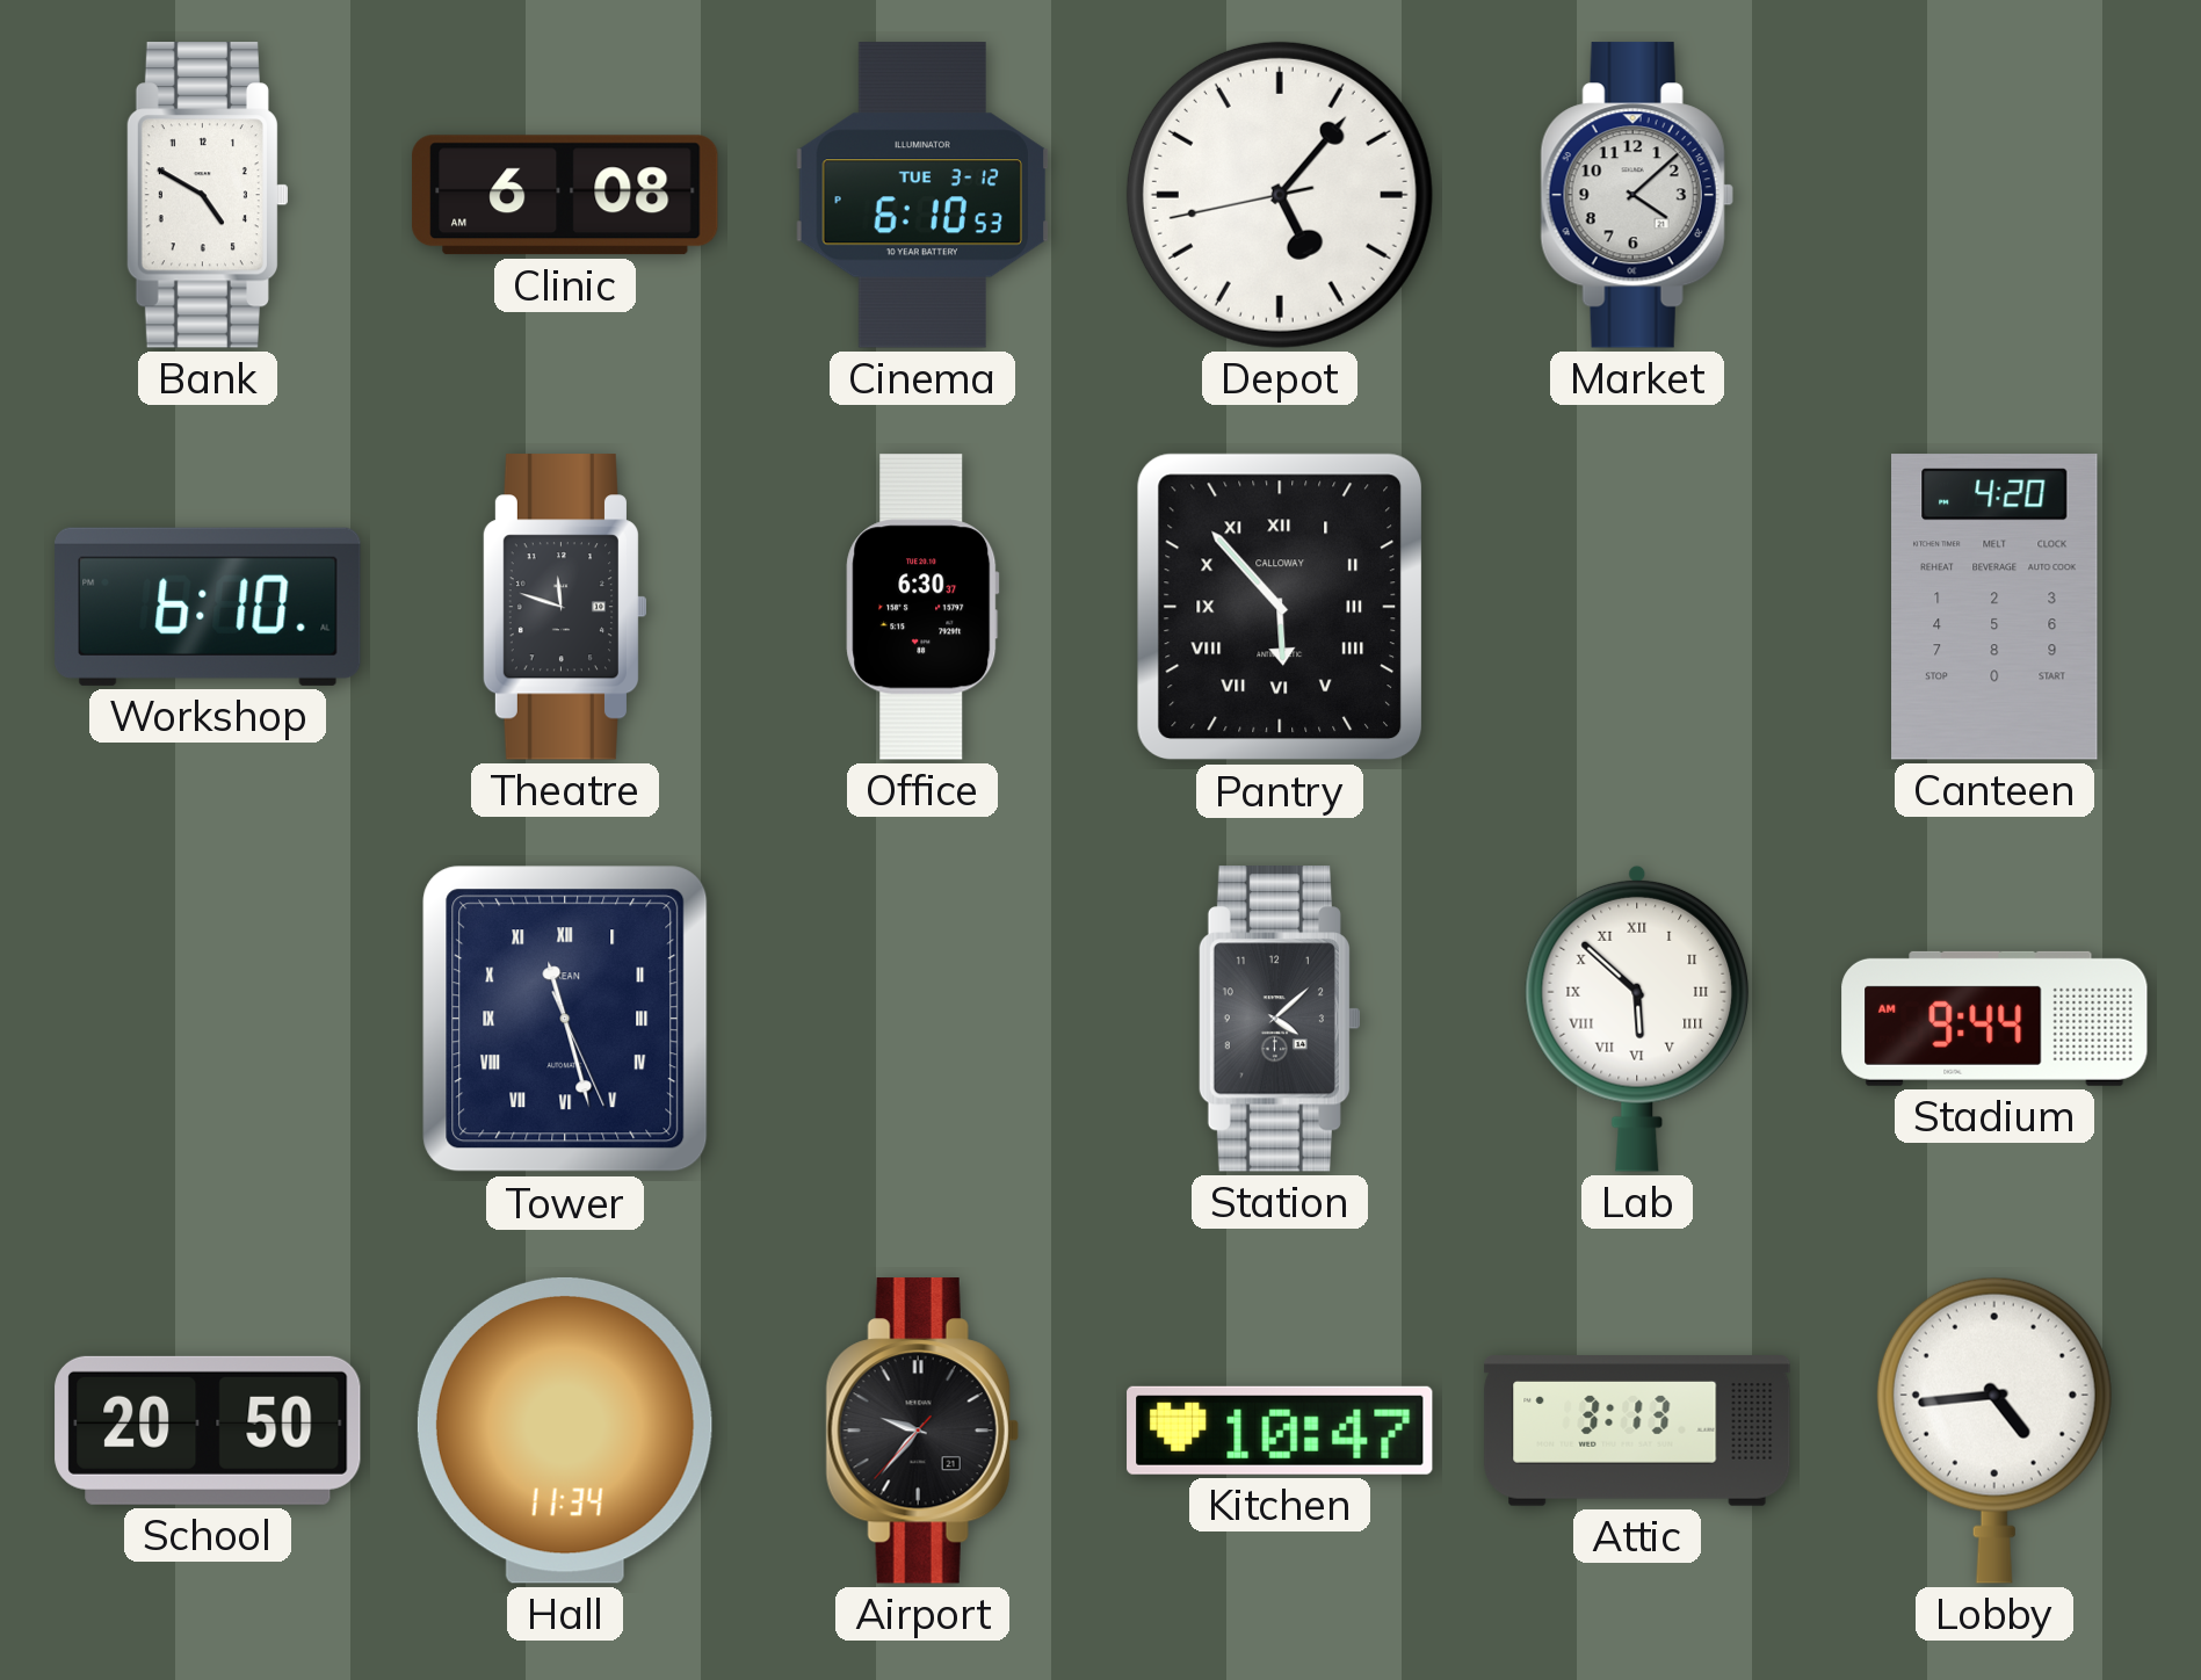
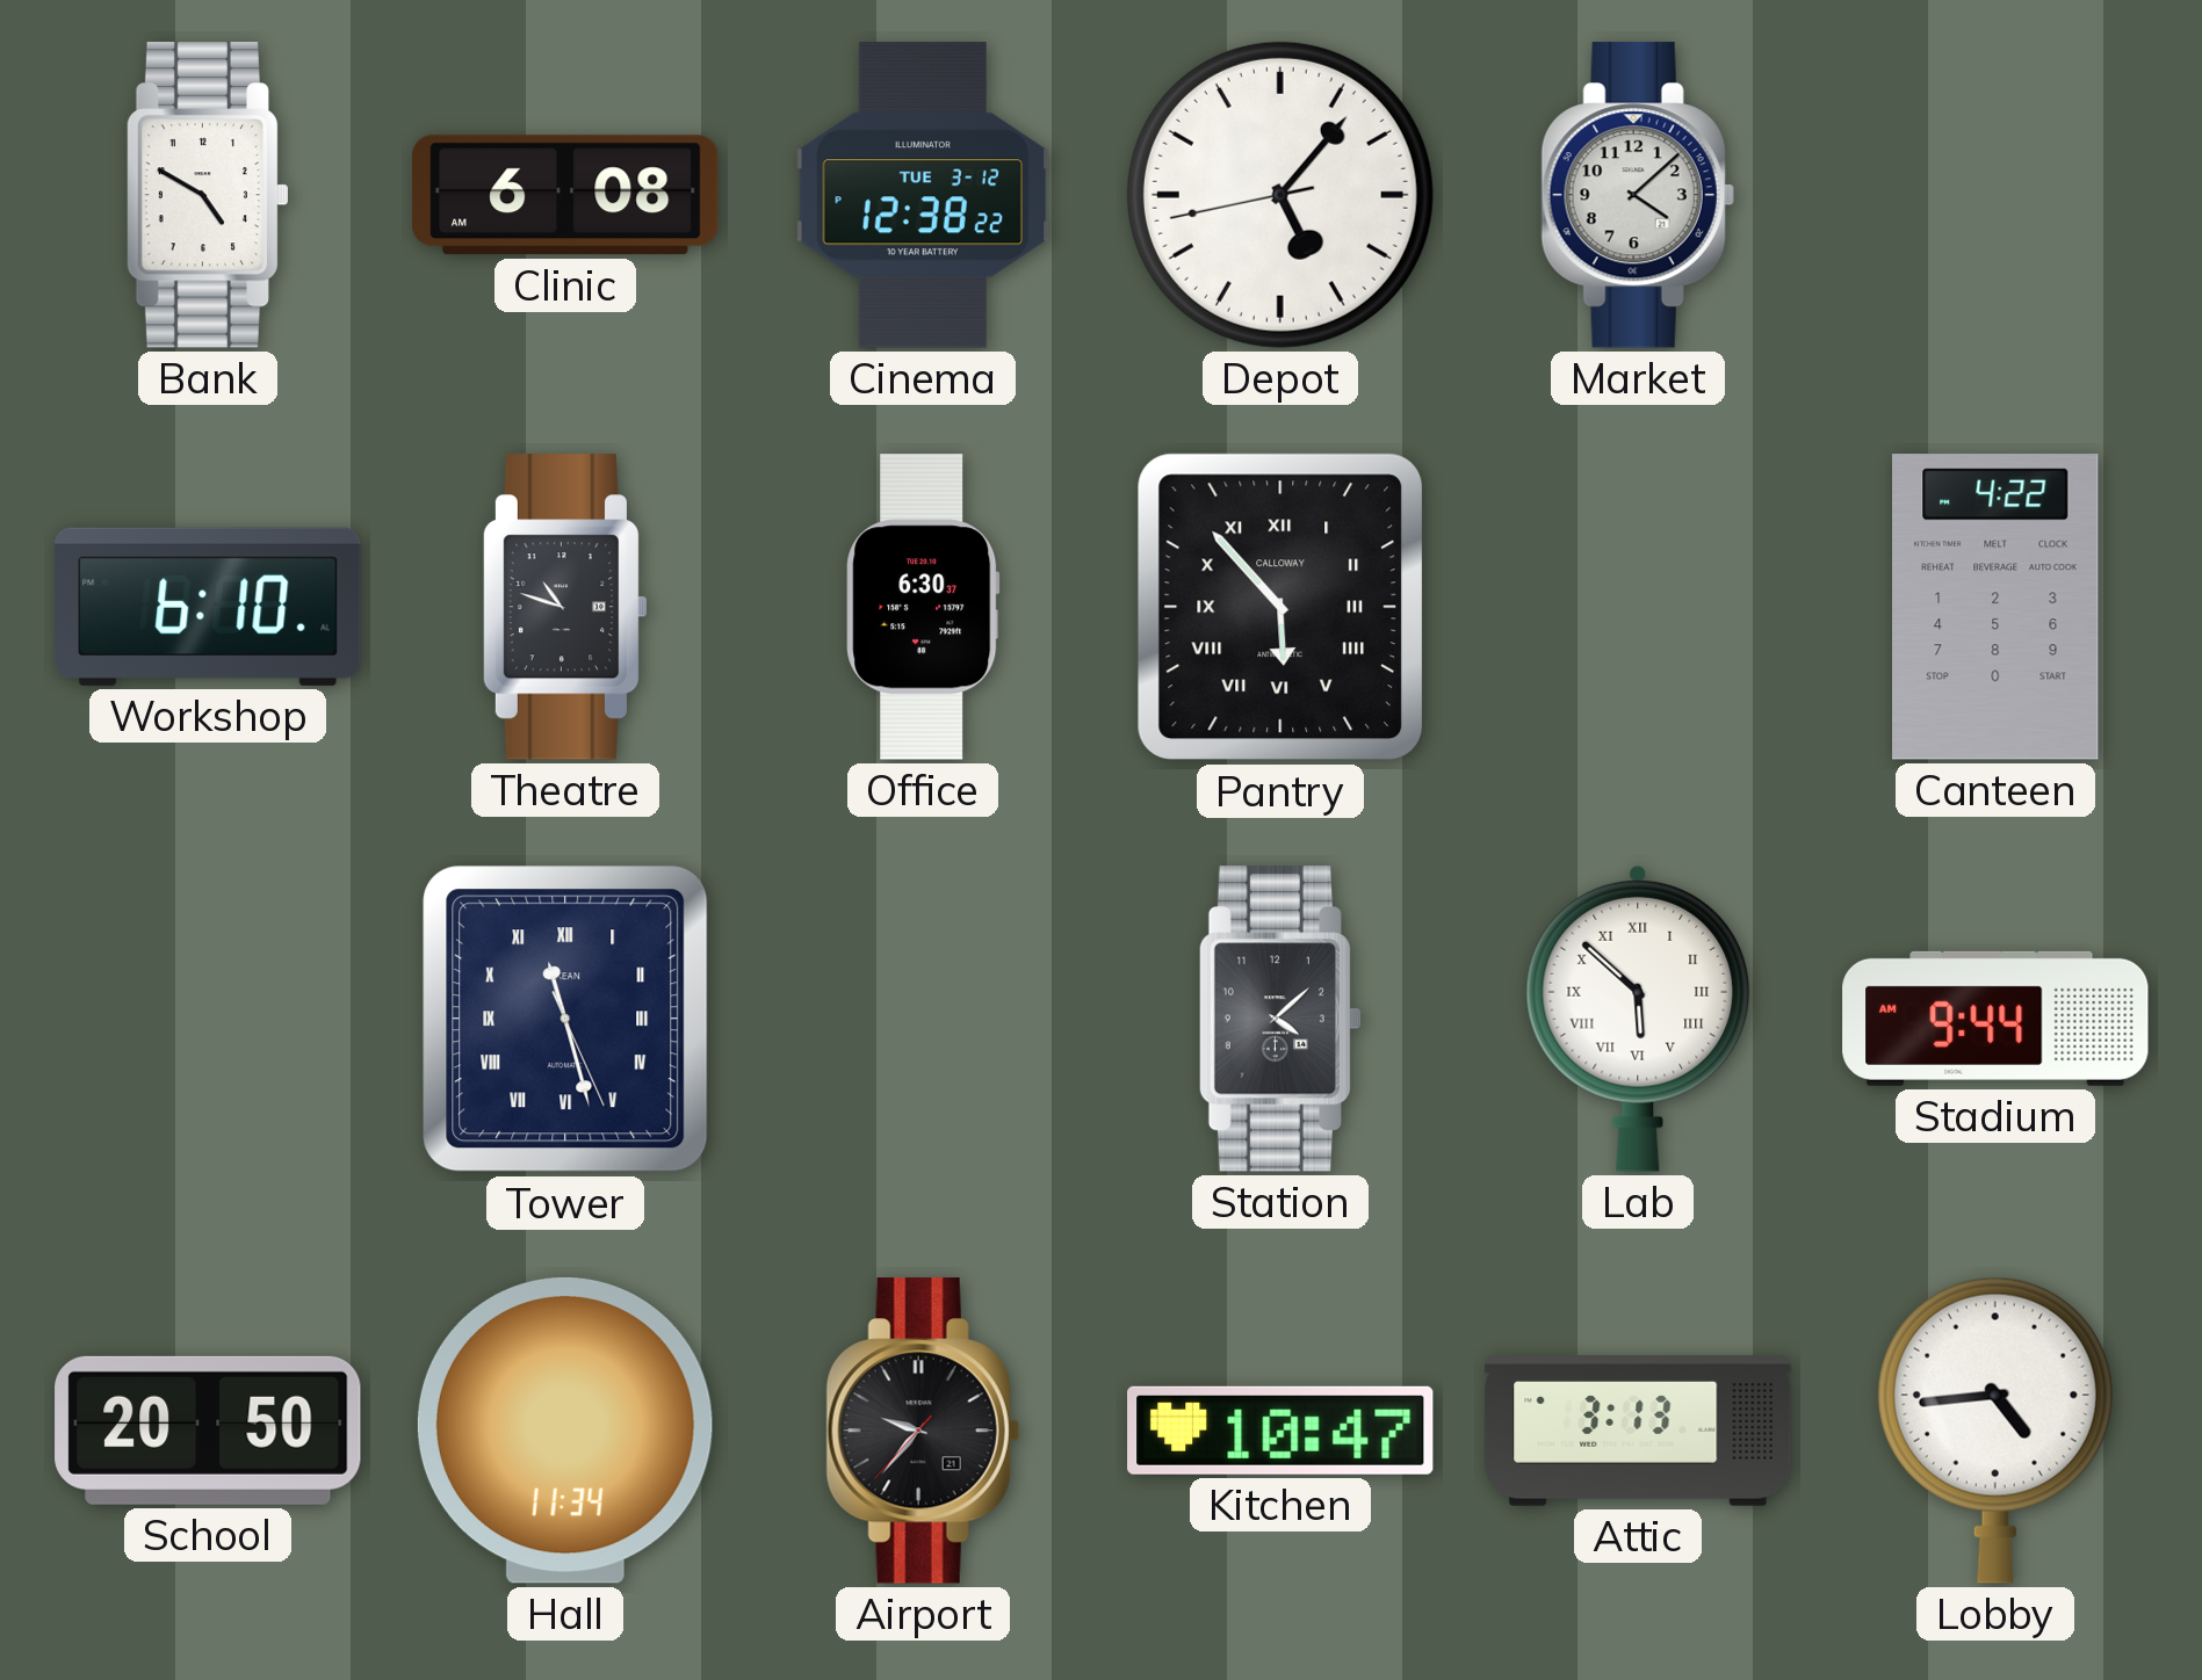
Cinema: 6:10 -> 12:38 (922, 195)
Theatre: 11:48 -> 10:48 (564, 607)
Canteen: 4:20 -> 4:22 (1997, 607)
